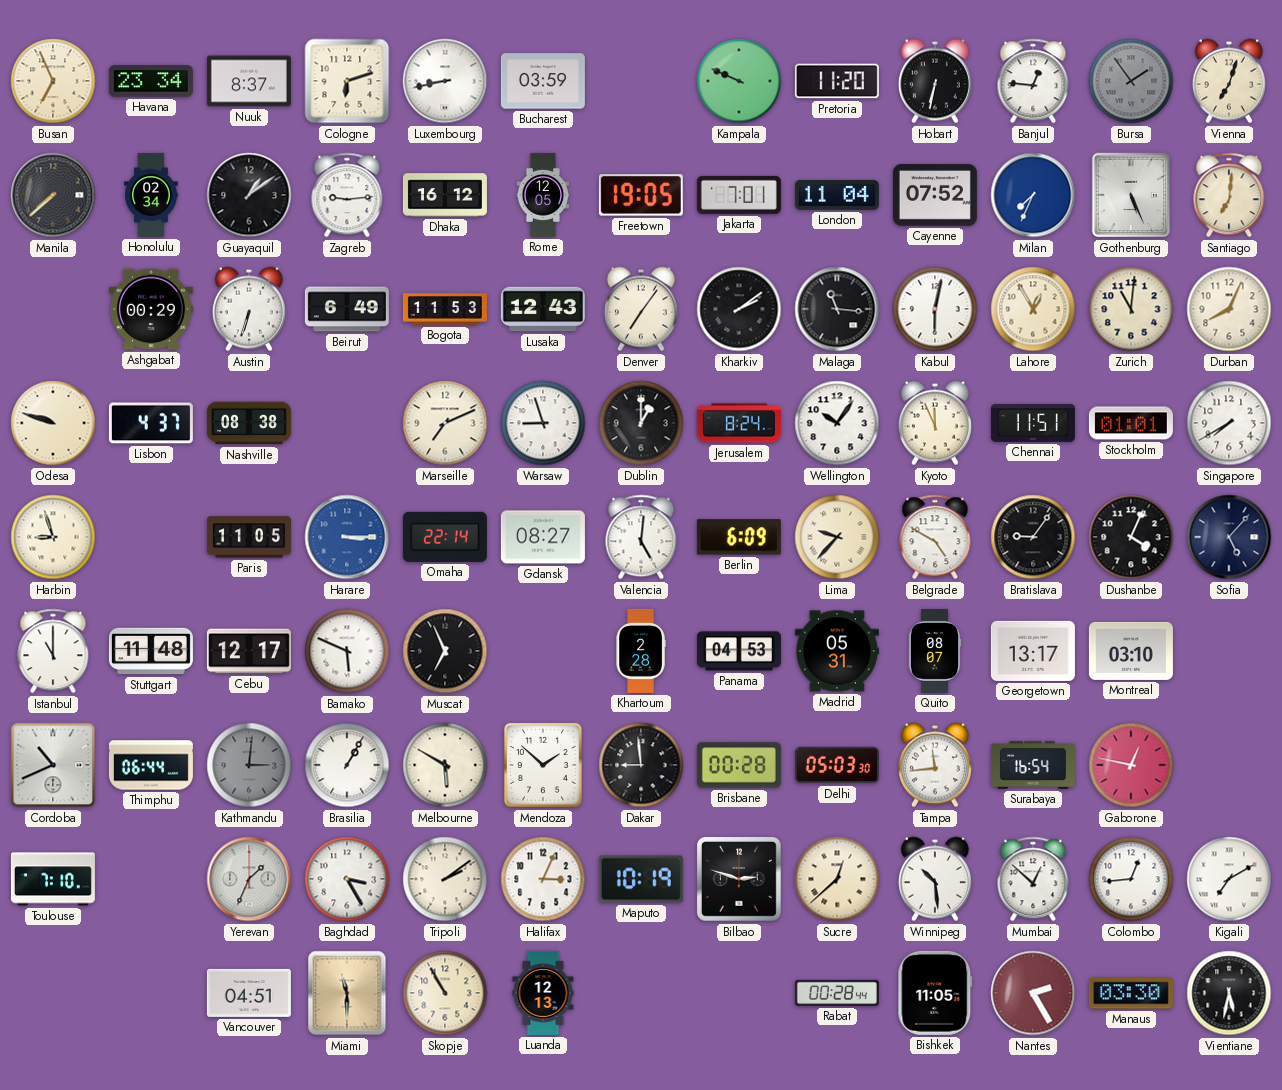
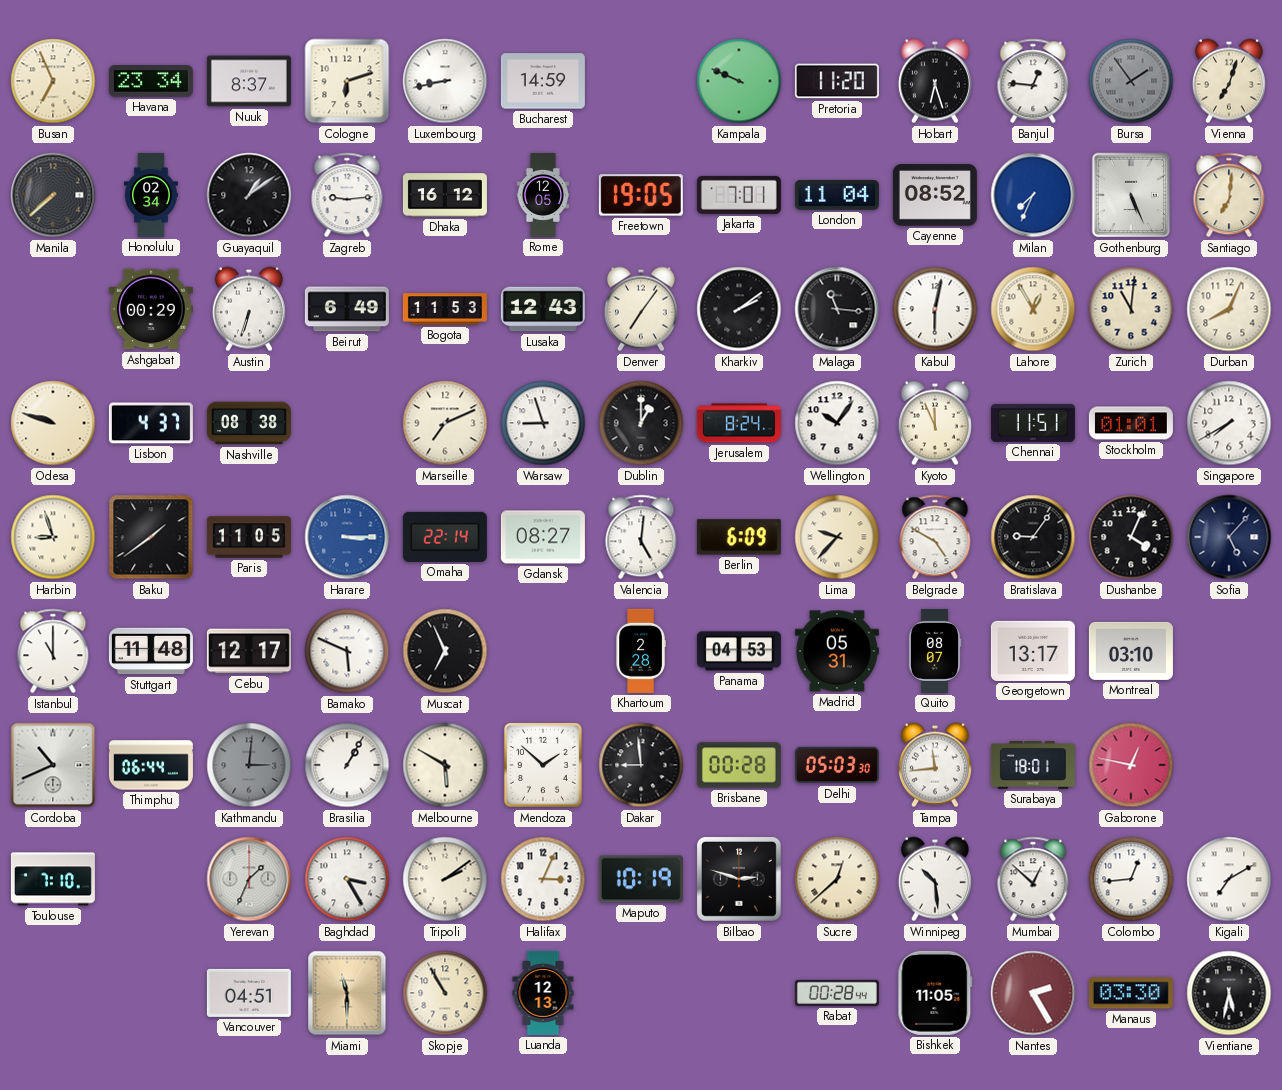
Bucharest: 03:59 -> 14:59 (543, 81)
Hobart: 6:32 -> 6:27 (935, 81)
Cayenne: 07:52 -> 08:52 (935, 195)
Baku: none -> 1:39 (151, 537)
Surabaya: 16:54 -> 18:01 (1033, 765)
